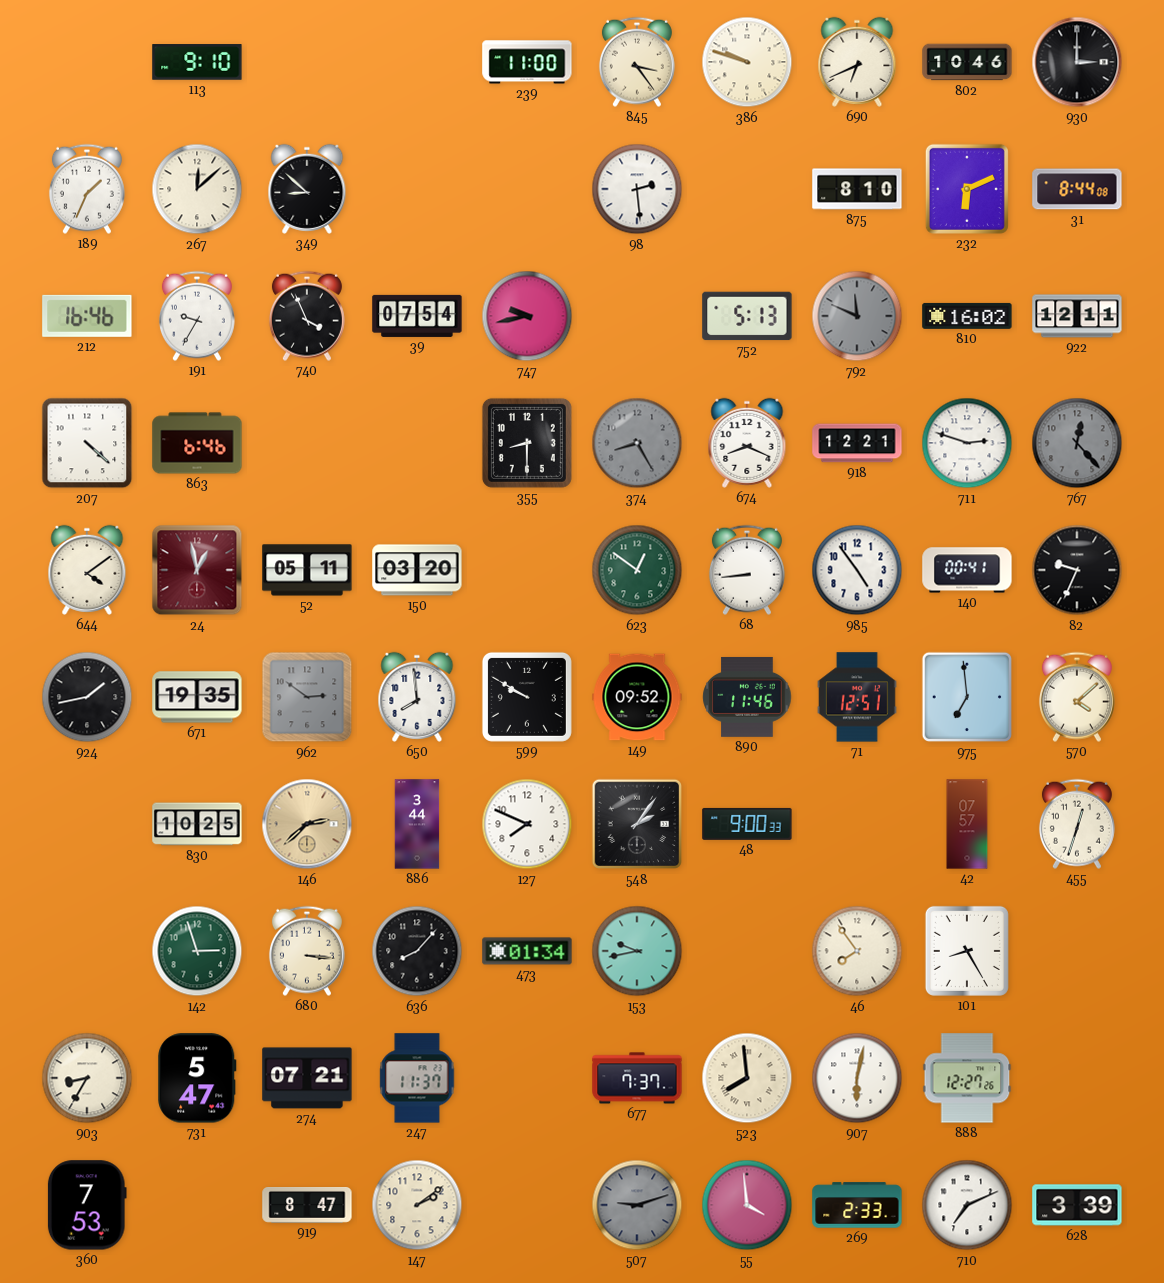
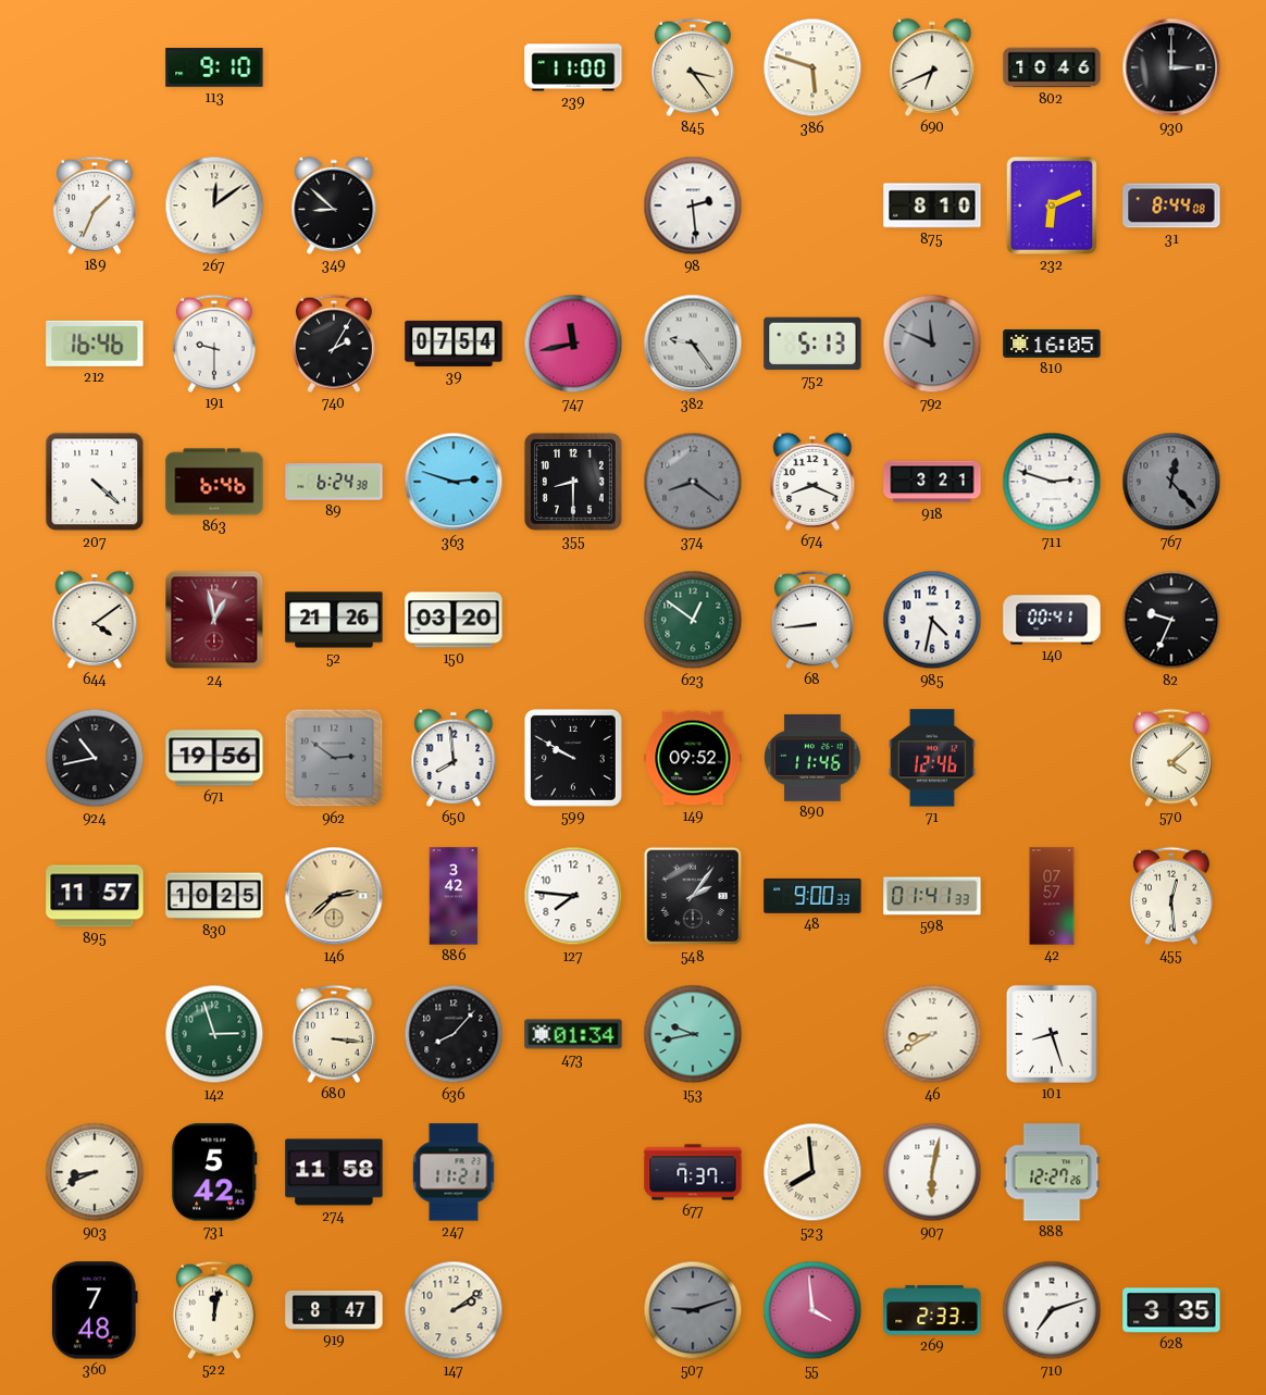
386: 9:48 -> 5:48 (812, 67)
267: 12:08 -> 12:09 (214, 205)
191: 9:35 -> 9:30 (214, 344)
740: 3:56 -> 2:05 (334, 344)
747: 9:43 -> 11:43 (573, 344)
382: none -> 9:24 (693, 344)
810: 16:02 -> 16:05 (1052, 344)
922: 12:11 -> none (1077, 316)
89: none -> 6:24 (334, 482)
363: none -> 2:48 (454, 482)
374: 8:25 -> 8:21 (693, 482)
918: 12:21 -> 3:21 (932, 482)
52: 05:11 -> 21:26 (334, 620)
985: 4:54 -> 4:32 (932, 620)
924: 1:43 -> 10:43 (95, 758)
671: 19:35 -> 19:56 (214, 758)
71: 12:51 -> 12:46 (932, 758)
975: 6:59 -> none (967, 697)
895: none -> 11:57 (95, 896)
886: 3:44 -> 3:42 (454, 896)
127: 7:49 -> 7:46 (573, 896)
598: none -> 01:41 (932, 896)
455: 12:33 -> 12:29 (1171, 896)
46: 7:54 -> 8:40 (932, 1034)
101: 8:25 -> 8:27 (1052, 1034)
903: 8:35 -> 8:41 (95, 1172)
731: 5:47 -> 5:42 (214, 1172)
274: 07:21 -> 11:58 (334, 1172)
247: 11:37 -> 11:21 (454, 1172)
360: 7:53 -> 7:48 (95, 1310)
522: none -> 12:02 (214, 1310)
710: 7:11 -> 7:12 (1052, 1310)
628: 3:39 -> 3:35 (1171, 1310)
